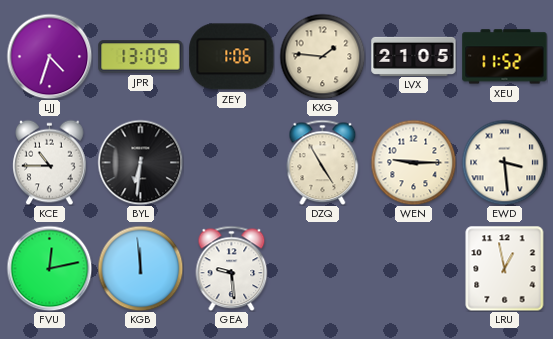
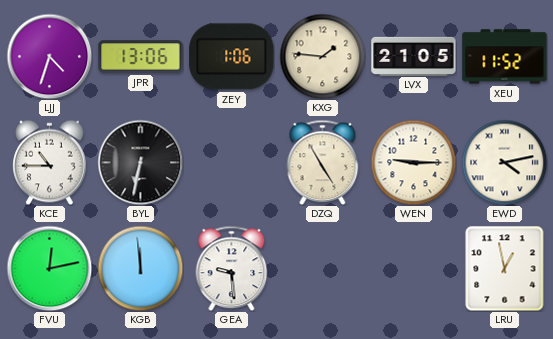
JPR: 13:09 -> 13:06 (141, 57)
BYL: 6:31 -> 6:32 (140, 162)
EWD: 3:29 -> 4:13 (504, 162)
